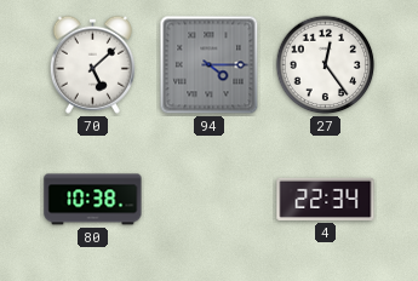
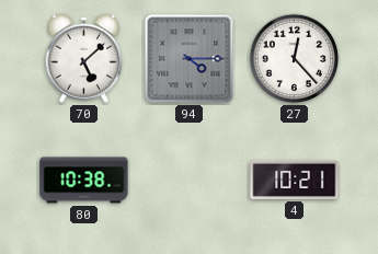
27: 12:24 -> 12:23 (295, 59)
4: 22:34 -> 10:21 (295, 180)
